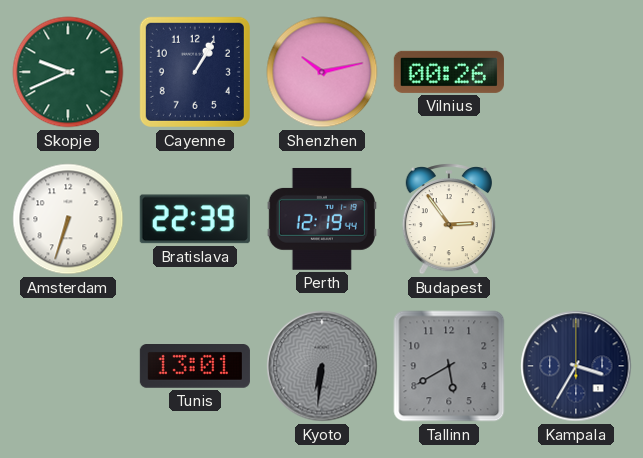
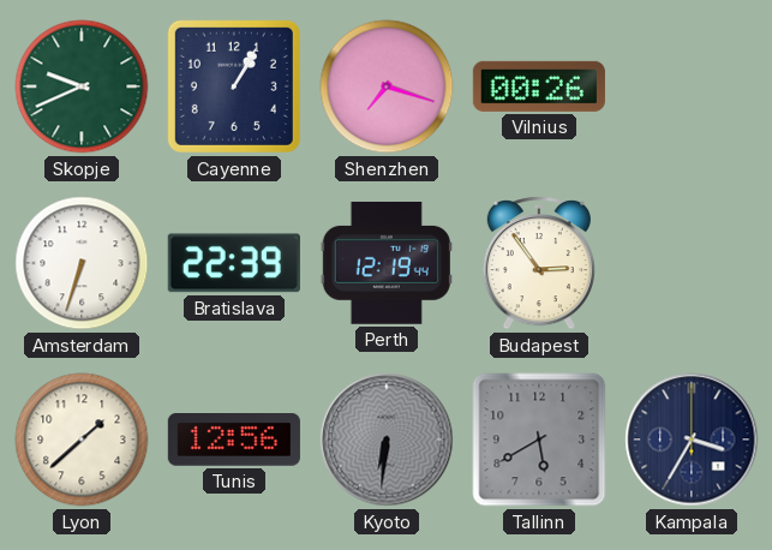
Shenzhen: 10:13 -> 7:18 (387, 86)
Lyon: none -> 1:38 (82, 440)
Tunis: 13:01 -> 12:56 (234, 441)
